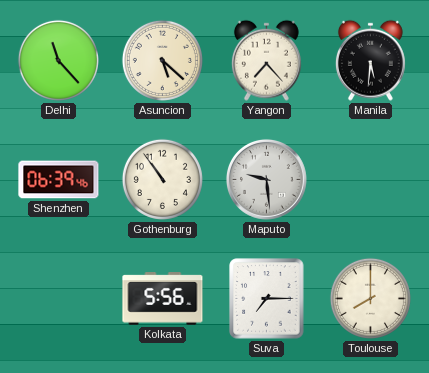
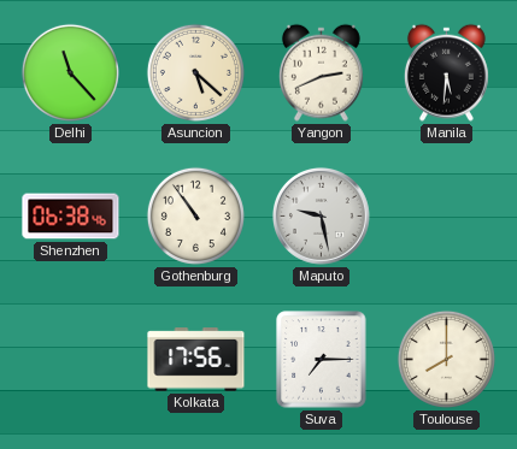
Yangon: 7:23 -> 2:41 (321, 72)
Shenzhen: 06:39 -> 06:38 (71, 217)
Maputo: 9:29 -> 9:28 (321, 215)
Kolkata: 5:56 -> 17:56 (196, 360)
